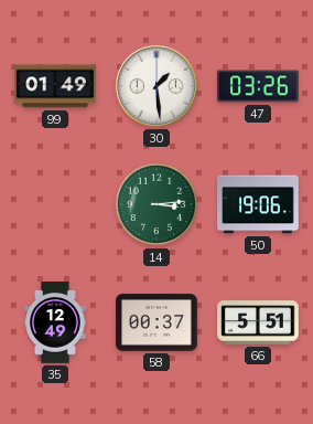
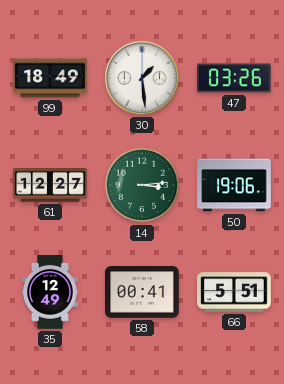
99: 01:49 -> 18:49 (50, 78)
61: none -> 12:27 (50, 185)
58: 00:37 -> 00:41 (142, 292)
